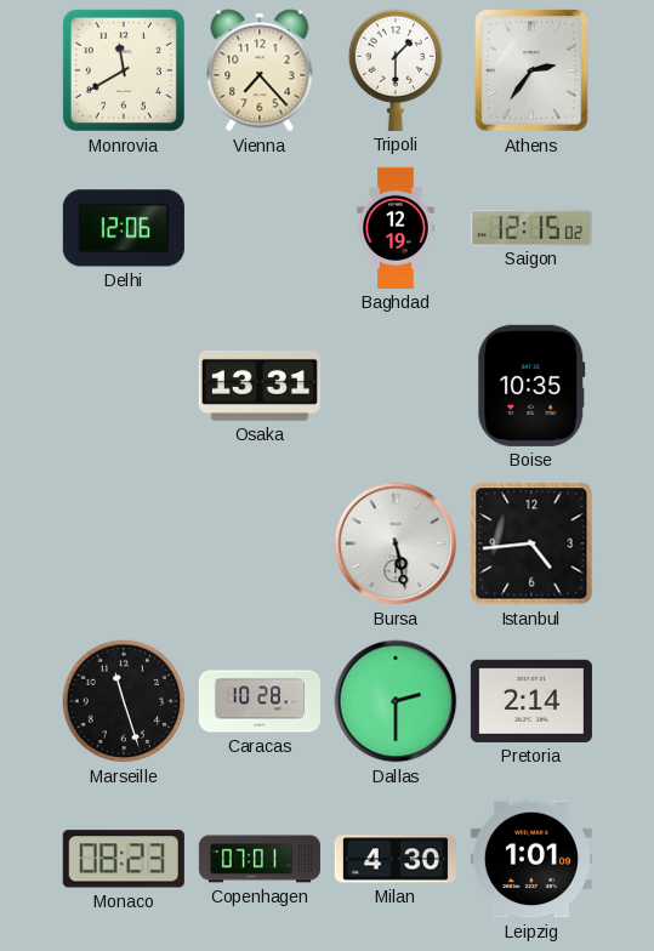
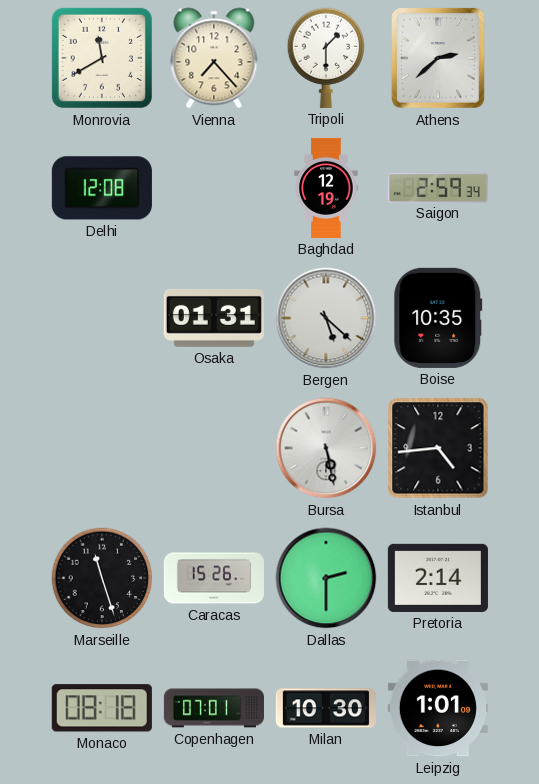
Athens: 2:36 -> 2:38 (438, 58)
Delhi: 12:06 -> 12:08 (102, 188)
Saigon: 12:15 -> 2:59 (438, 187)
Osaka: 13:31 -> 01:31 (214, 318)
Bergen: none -> 5:22 (326, 318)
Caracas: 10:28 -> 15:26 (214, 578)
Monaco: 08:23 -> 08:18 (102, 708)
Milan: 4:30 -> 10:30 (326, 708)
